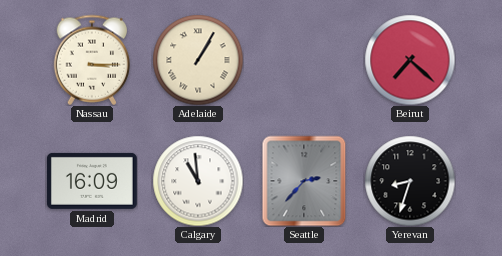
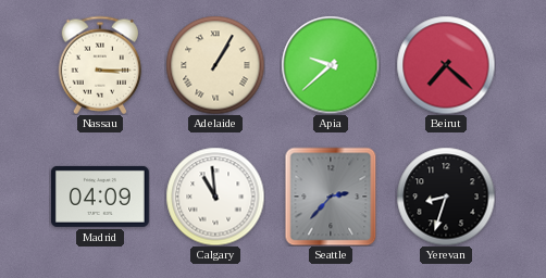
Apia: none -> 9:38 (331, 65)
Madrid: 16:09 -> 04:09 (100, 197)
